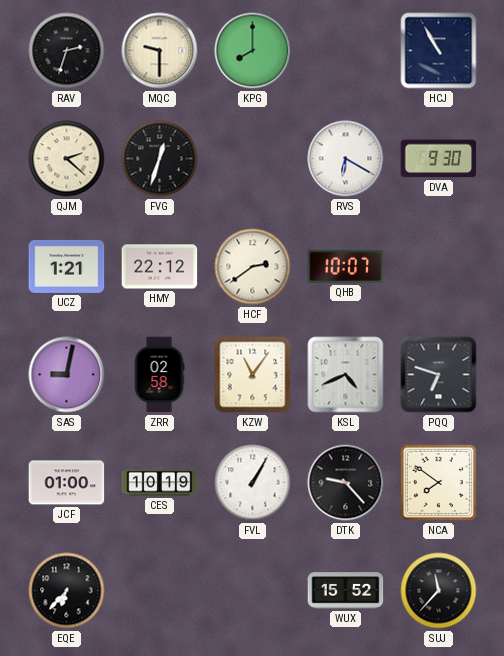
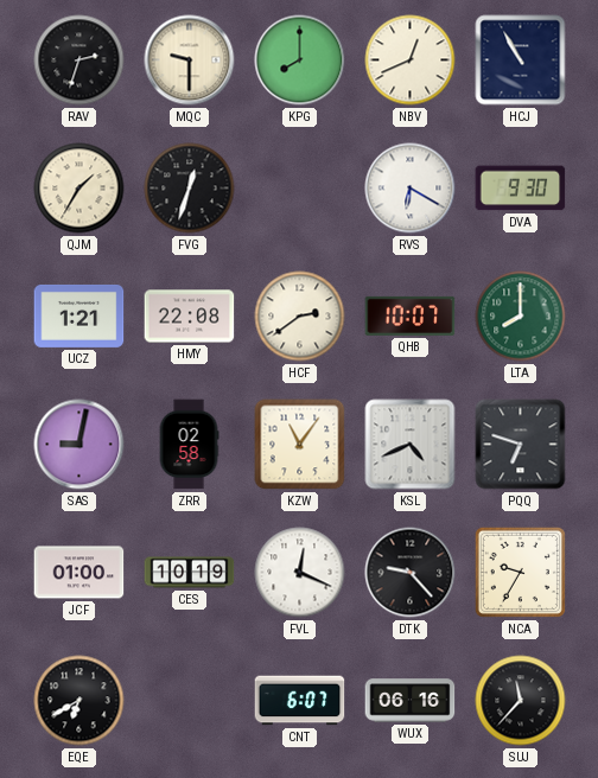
NBV: none -> 12:41 (411, 60)
QJM: 2:22 -> 1:35 (79, 189)
HMY: 22:12 -> 22:08 (190, 317)
LTA: none -> 8:00 (521, 317)
FVL: 1:05 -> 12:19 (300, 573)
NCA: 7:51 -> 9:35 (520, 572)
EQE: 6:37 -> 6:40 (79, 701)
CNT: none -> 6:07 (300, 701)
WUX: 15:52 -> 06:16 (411, 701)
